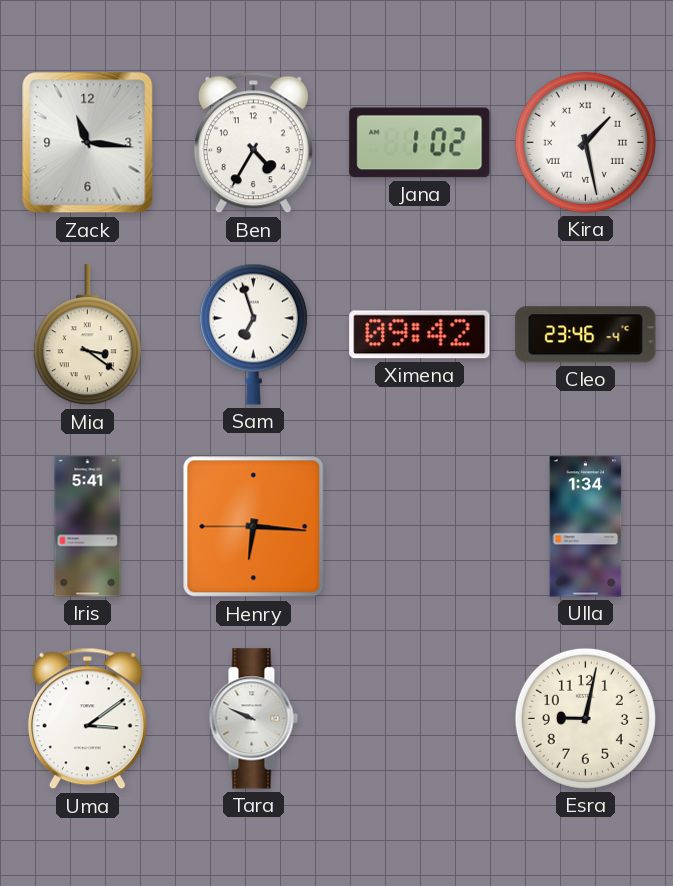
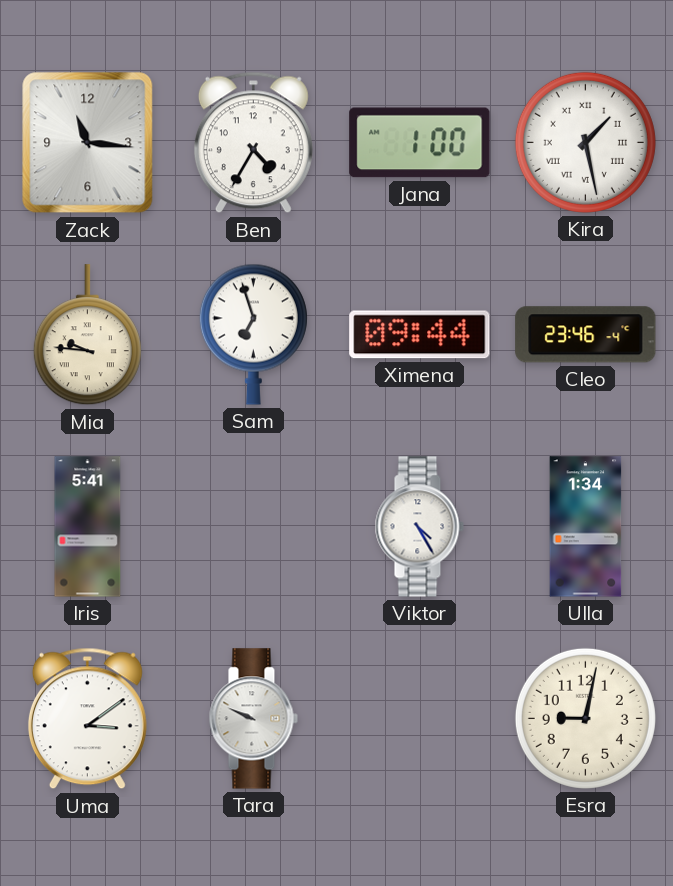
Jana: 1:02 -> 1:00 (420, 143)
Mia: 3:21 -> 9:46 (87, 335)
Ximena: 09:42 -> 09:44 (420, 335)
Henry: 6:15 -> none (254, 527)
Viktor: none -> 4:25 (419, 527)
